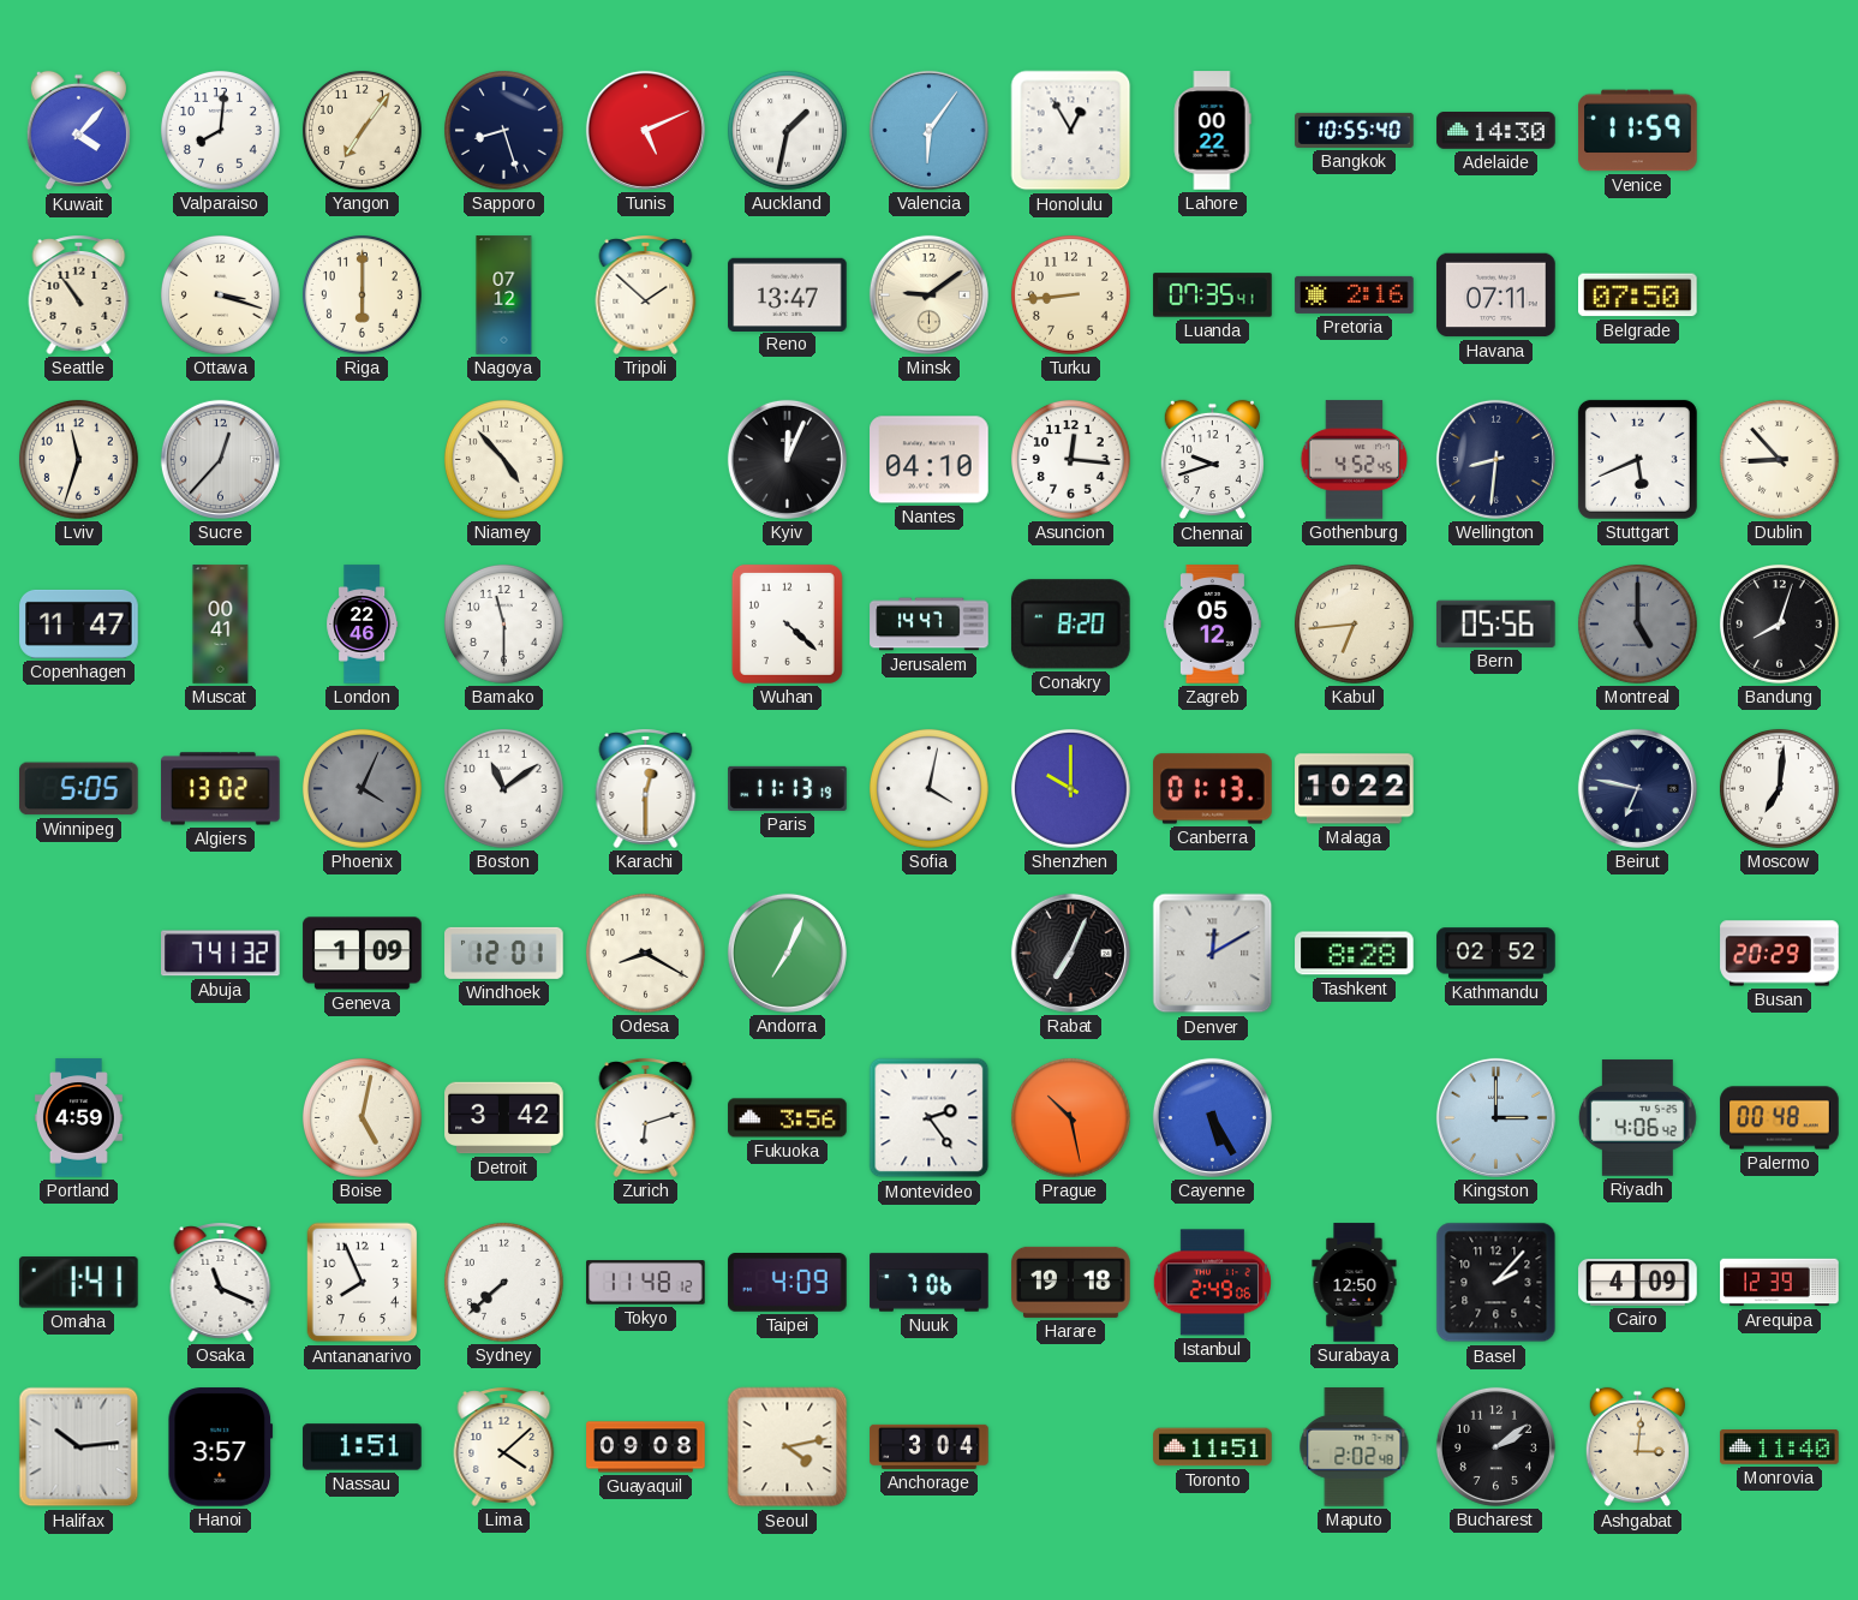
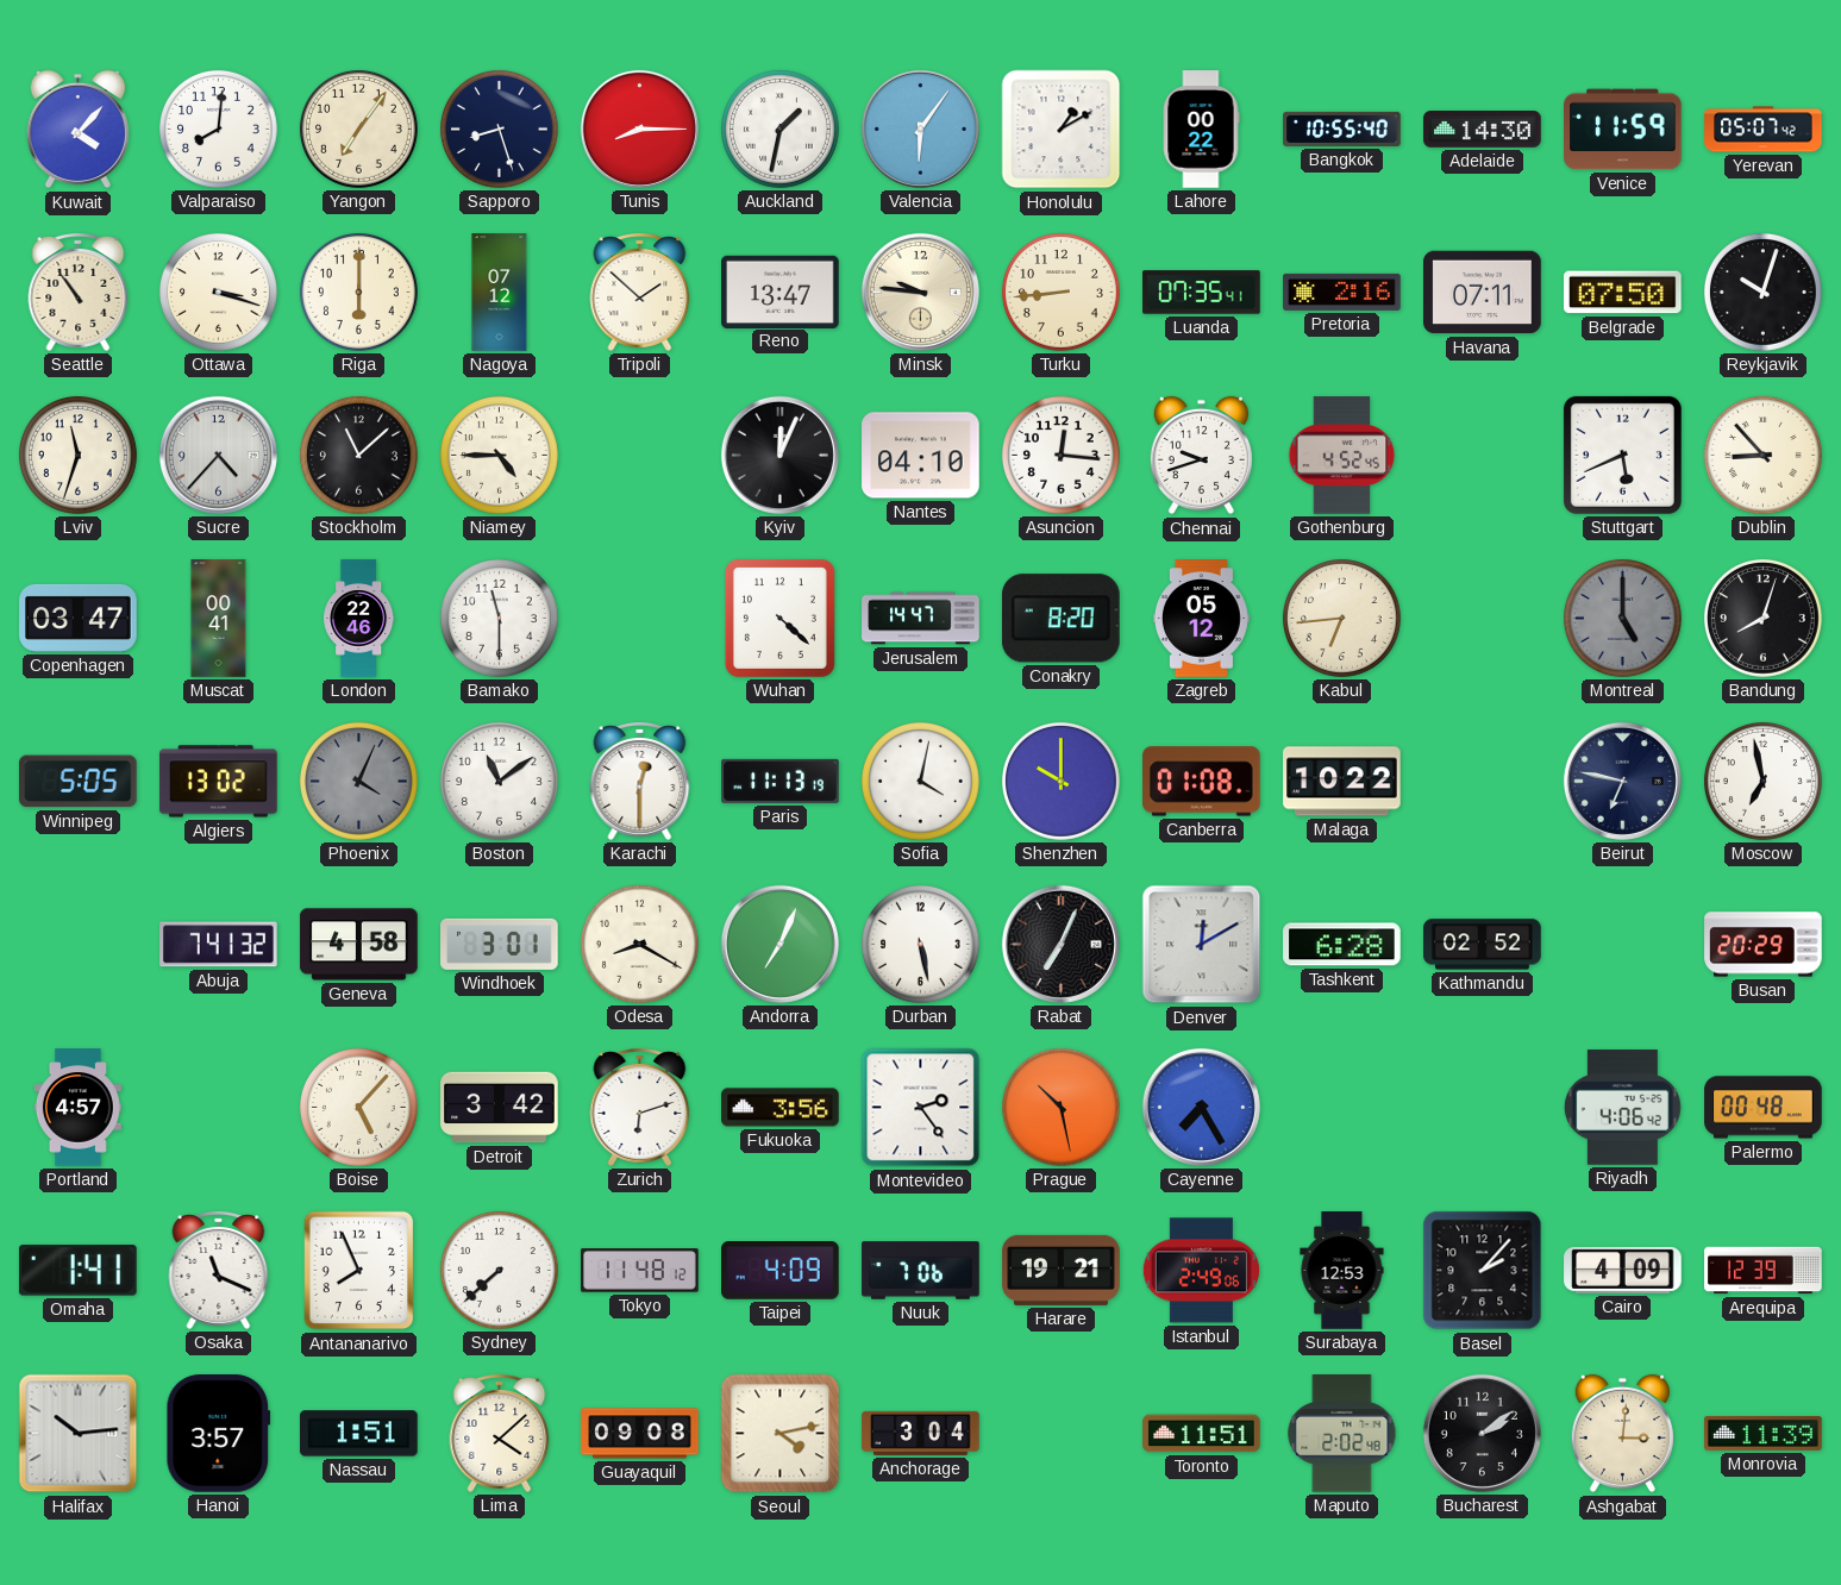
Tunis: 5:11 -> 8:15 (639, 129)
Honolulu: 12:55 -> 1:10 (1062, 130)
Yerevan: none -> 05:07 (1764, 130)
Minsk: 9:09 -> 9:46 (920, 292)
Reykjavik: none -> 10:03 (1762, 292)
Sucre: 12:37 -> 4:37 (218, 455)
Stockholm: none -> 11:08 (358, 455)
Niamey: 4:53 -> 4:45 (499, 455)
Wellington: 8:31 -> none (1495, 459)
Copenhagen: 11:47 -> 03:47 (79, 618)
Bern: 05:56 -> none (1496, 623)
Canberra: 01:13 -> 01:08 (1202, 782)
Moscow: 7:01 -> 6:58 (1762, 781)
Geneva: 1:09 -> 4:58 (359, 945)
Windhoek: 12:01 -> 3:01 (500, 944)
Durban: none -> 5:28 (920, 944)
Tashkent: 8:28 -> 6:28 (1342, 945)
Portland: 4:59 -> 4:57 (77, 1108)
Boise: 5:02 -> 5:07 (358, 1107)
Cayenne: 5:25 -> 7:25 (1201, 1107)
Kingston: 3:00 -> none (1495, 1117)
Harare: 19:18 -> 19:21 (1062, 1270)
Surabaya: 12:50 -> 12:53 (1342, 1271)
Monrovia: 11:40 -> 11:39 (1764, 1434)
